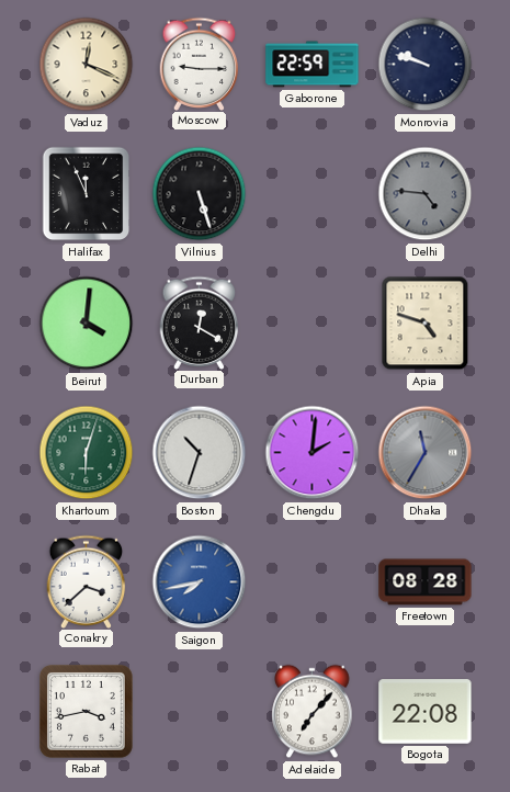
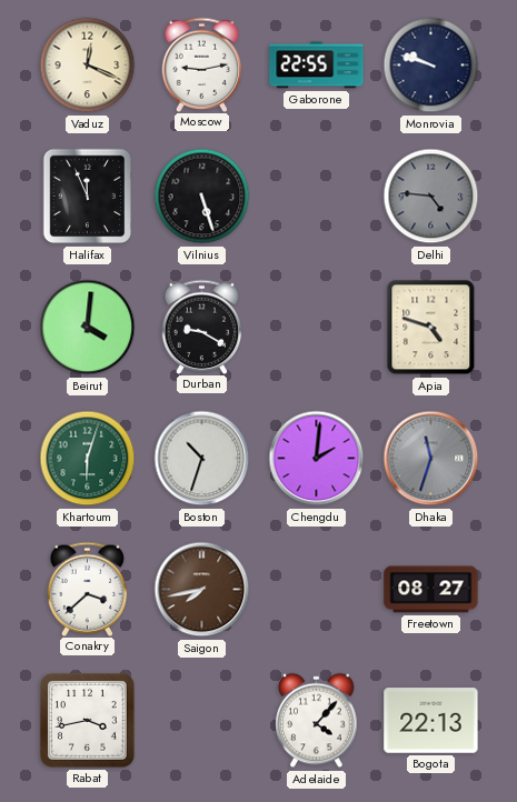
Moscow: 9:15 -> 9:13 (202, 64)
Gaborone: 22:59 -> 22:55 (317, 66)
Durban: 12:20 -> 9:20 (202, 327)
Dhaka: 11:35 -> 11:33 (431, 459)
Saigon dial: blue -> brown (202, 590)
Freetown: 08:28 -> 08:27 (431, 590)
Adelaide: 7:07 -> 4:07 (317, 721)
Bogota: 22:08 -> 22:13 (431, 721)
